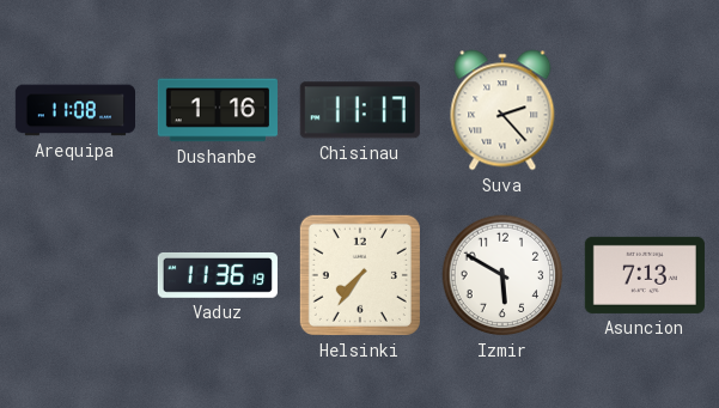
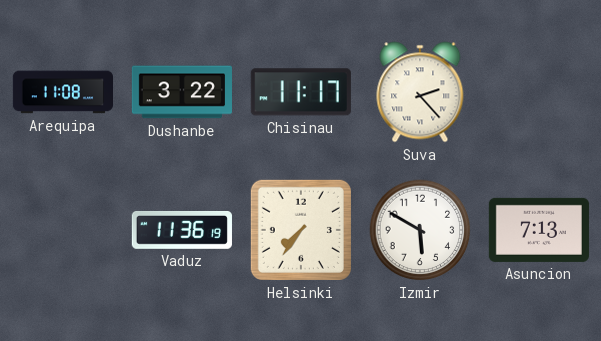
Dushanbe: 1:16 -> 3:22 (182, 92)
